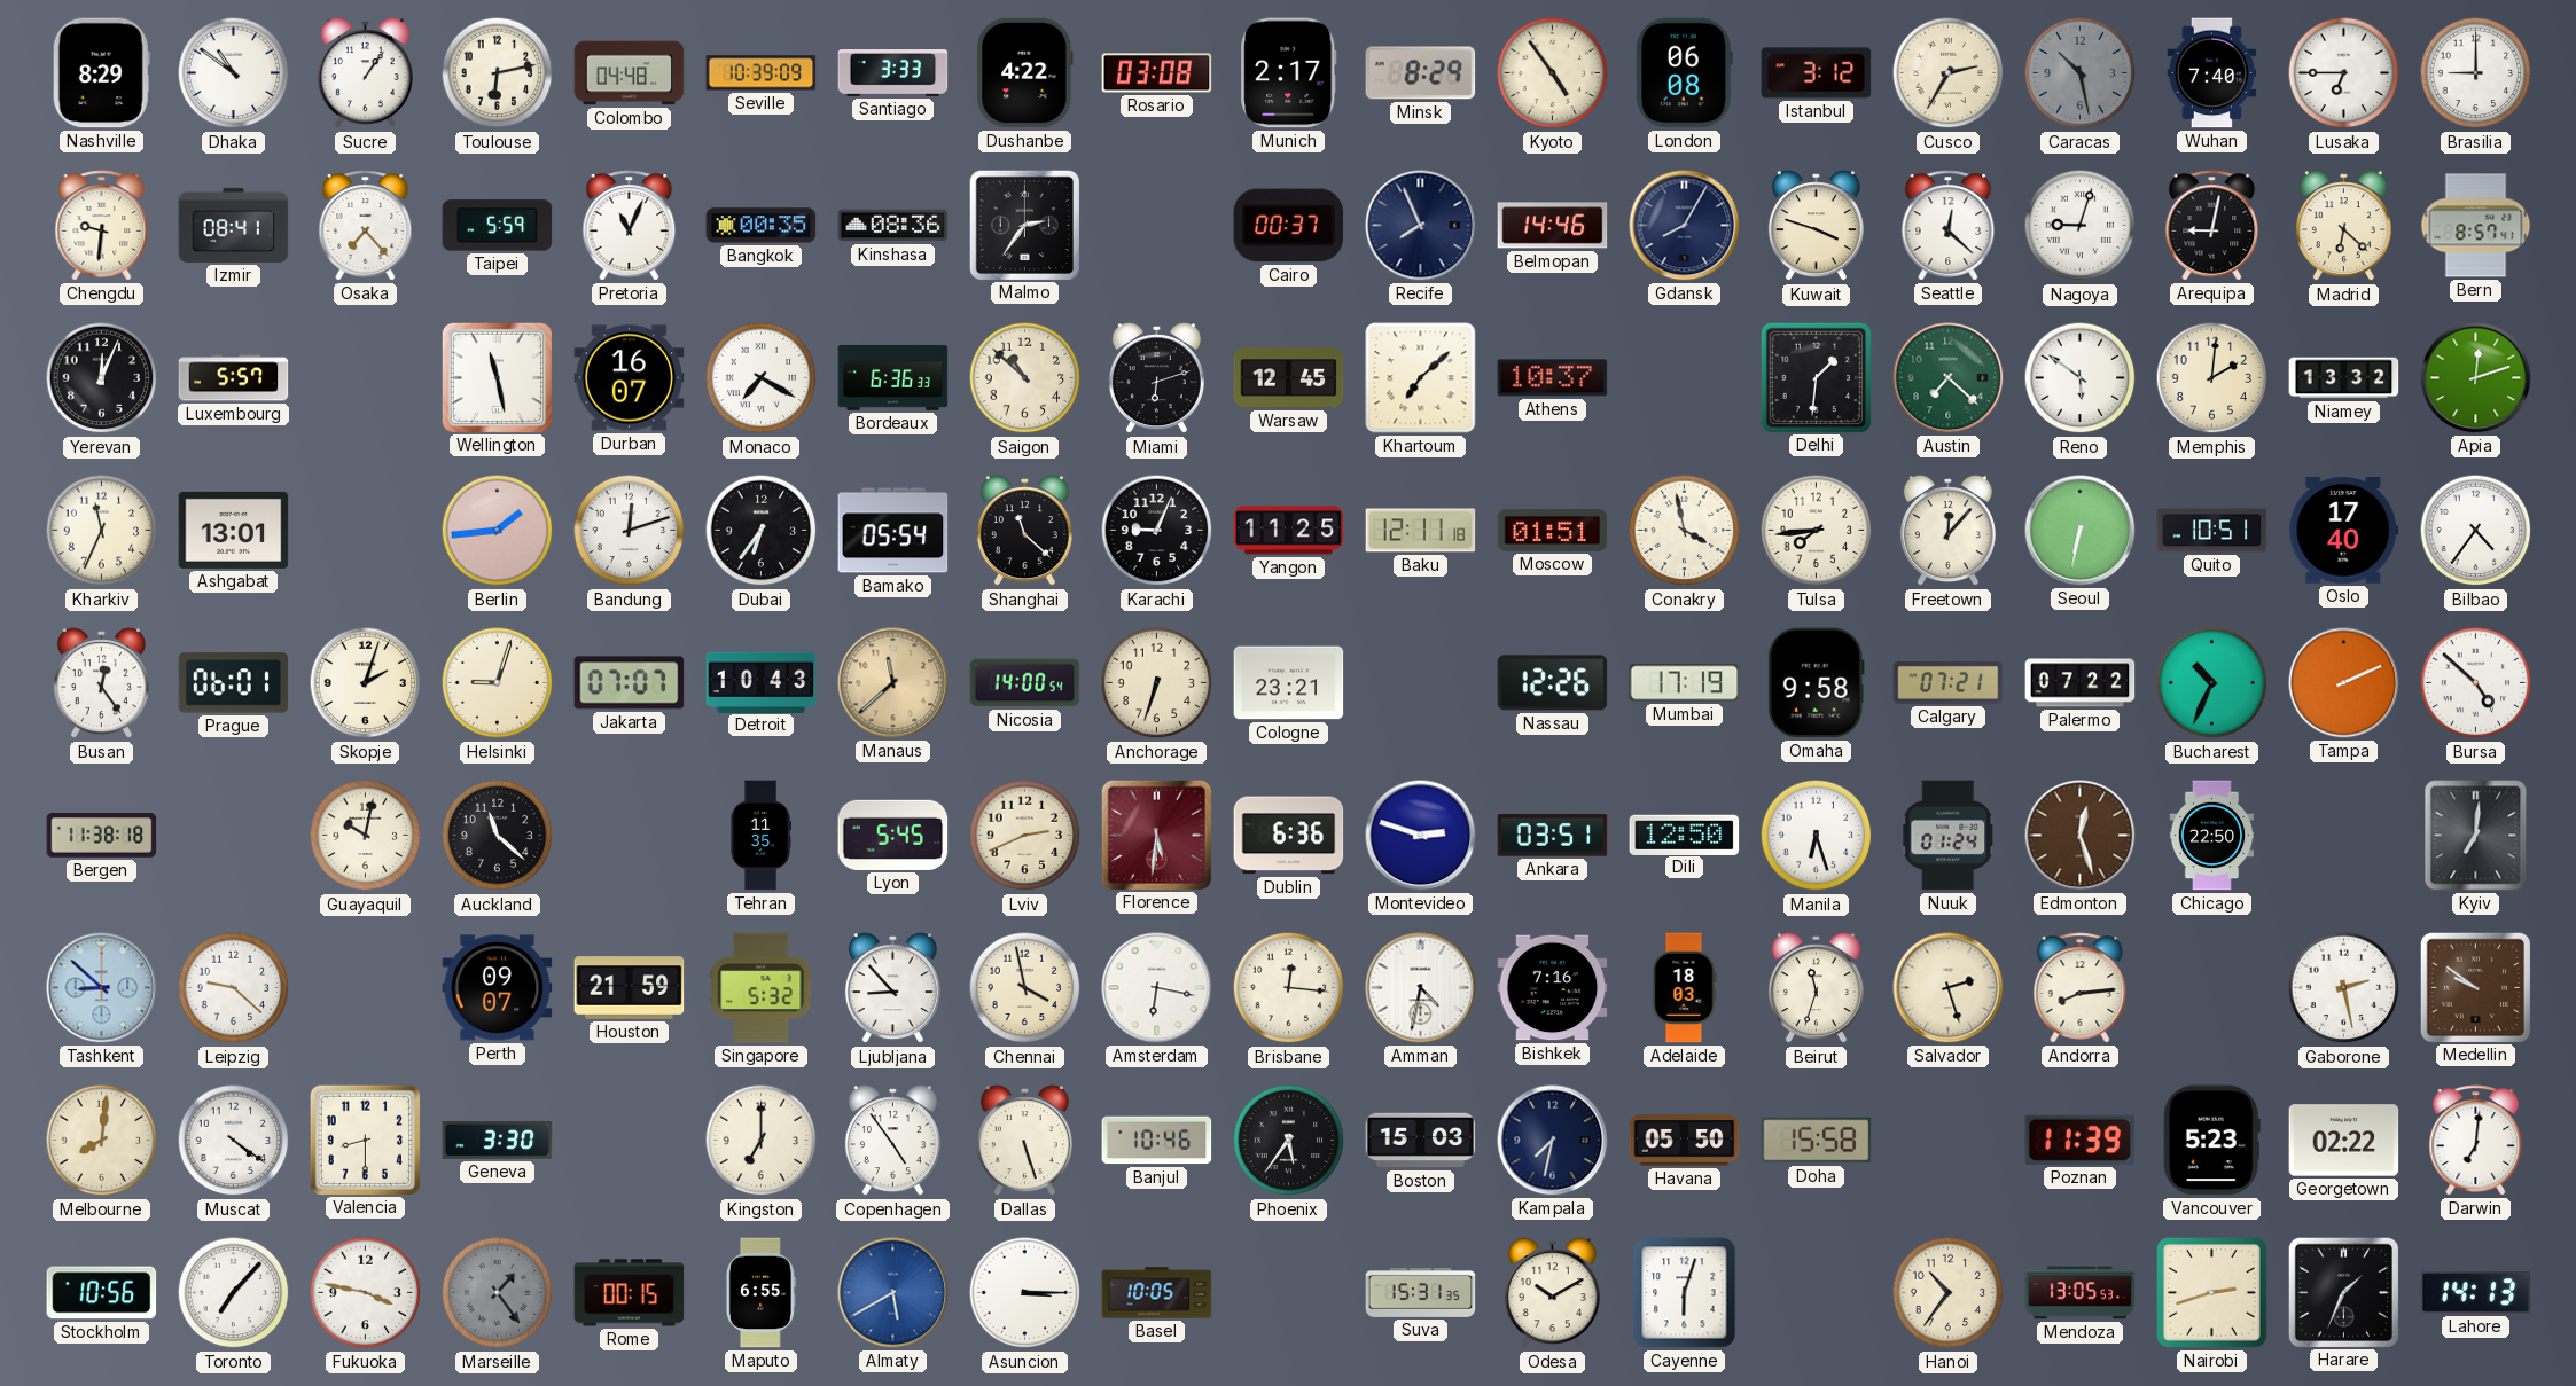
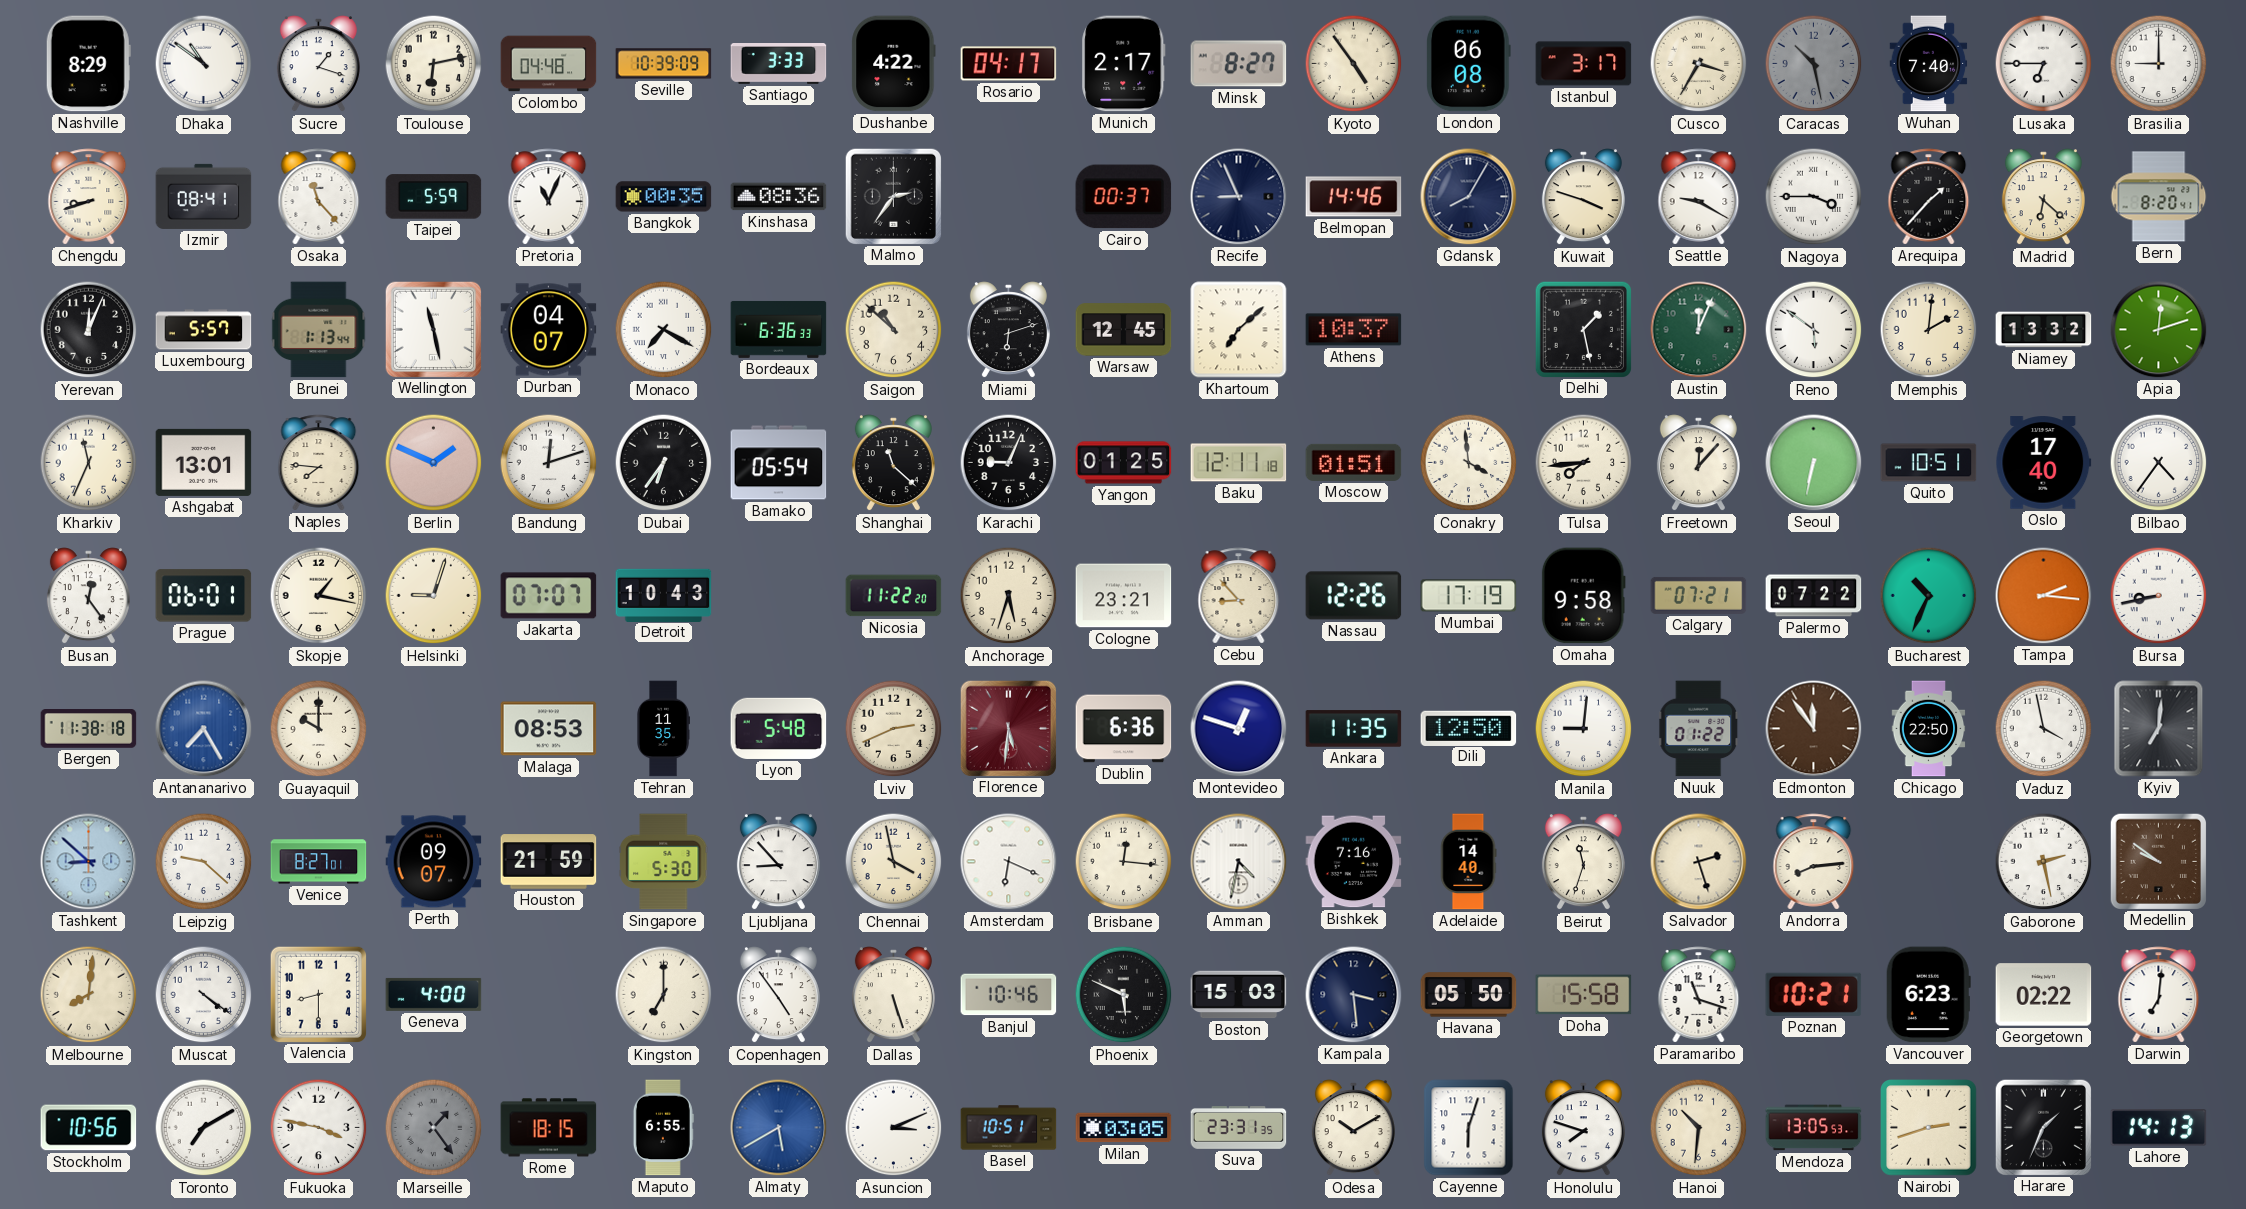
Sucre: 1:06 -> 1:18 (318, 64)
Rosario: 03:08 -> 04:17 (1009, 64)
Minsk: 8:29 -> 8:27 (1239, 64)
Istanbul: 3:12 -> 3:17 (1584, 64)
Cusco: 2:35 -> 3:35 (1699, 64)
Chengdu: 9:31 -> 8:42 (89, 197)
Osaka: 7:23 -> 11:23 (319, 197)
Recife: 7:56 -> 8:56 (1239, 197)
Seattle: 12:22 -> 9:20 (1699, 197)
Nagoya: 9:03 -> 3:45 (1814, 197)
Arequipa: 9:02 -> 1:37 (1929, 197)
Bern: 8:57 -> 8:20 (2159, 197)
Brunei: none -> 1:13 (319, 330)
Durban: 16:07 -> 04:07 (549, 330)
Delhi: 1:31 -> 1:28 (1583, 329)
Austin: 7:22 -> 12:04 (1699, 330)
Naples: none -> 7:46 (319, 463)
Berlin: 1:44 -> 1:49 (434, 463)
Yangon: 11:25 -> 01:25 (1124, 463)
Conakry: 3:58 -> 3:59 (1469, 463)
Skopje: 2:03 -> 1:17 (319, 596)
Manaus: 11:38 -> none (893, 683)
Nicosia: 14:00 -> 11:22 (894, 596)
Anchorage: 6:33 -> 5:33 (1009, 596)
Cebu: none -> 8:53 (1239, 596)
Tampa: 2:11 -> 2:16 (2044, 596)
Bursa: 4:52 -> 8:43 (2159, 596)
Antananarivo: none -> 7:25 (204, 729)
Guayaquil: 10:02 -> 10:00 (319, 729)
Auckland: 11:22 -> none (498, 836)
Malaga: none -> 08:53 (549, 729)
Lyon: 5:45 -> 5:48 (779, 728)
Montevideo: 2:48 -> 12:48 (1239, 729)
Ankara: 03:51 -> 11:35 (1354, 729)
Manila: 6:27 -> 9:01 (1584, 729)
Nuuk: 01:24 -> 01:22 (1699, 729)
Edmonton: 12:27 -> 11:54 (1814, 729)
Vaduz: none -> 3:58 (2044, 729)
Venice: none -> 8:27 (319, 862)
Singapore: 5:32 -> 5:30 (664, 862)
Amsterdam: 6:17 -> 6:19 (1009, 862)
Adelaide: 18:03 -> 14:40 (1468, 862)
Geneva: 3:30 -> 4:00 (434, 994)
Phoenix: 5:36 -> 5:49 (1124, 995)
Kampala: 7:32 -> 3:29 (1354, 995)
Paramaribo: none -> 11:18 (1699, 995)
Poznan: 11:39 -> 10:21 (1814, 994)
Vancouver: 5:23 -> 6:23 (1928, 995)
Toronto: 7:07 -> 7:10 (204, 1128)
Rome: 00:15 -> 18:15 (549, 1128)
Asuncion: 3:15 -> 3:11 (894, 1128)
Basel: 10:05 -> 10:51 (1009, 1128)
Milan: none -> 03:05 (1124, 1128)
Suva: 15:31 -> 23:31 (1239, 1128)
Honolulu: none -> 7:48 (1583, 1128)
Hanoi: 10:36 -> 10:31 (1699, 1128)
